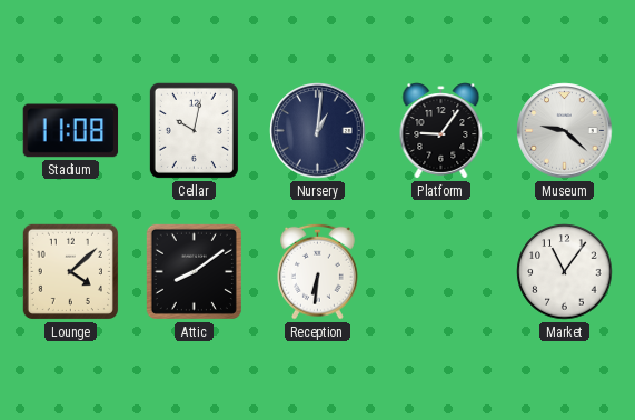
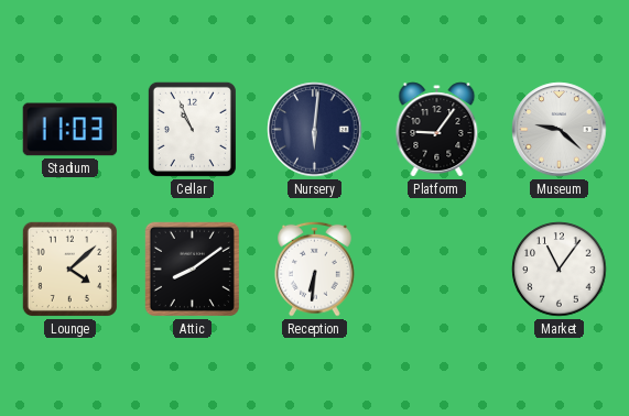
Stadium: 11:08 -> 11:03 (71, 130)
Cellar: 10:02 -> 10:56 (192, 129)
Nursery: 1:01 -> 6:01 (315, 130)
